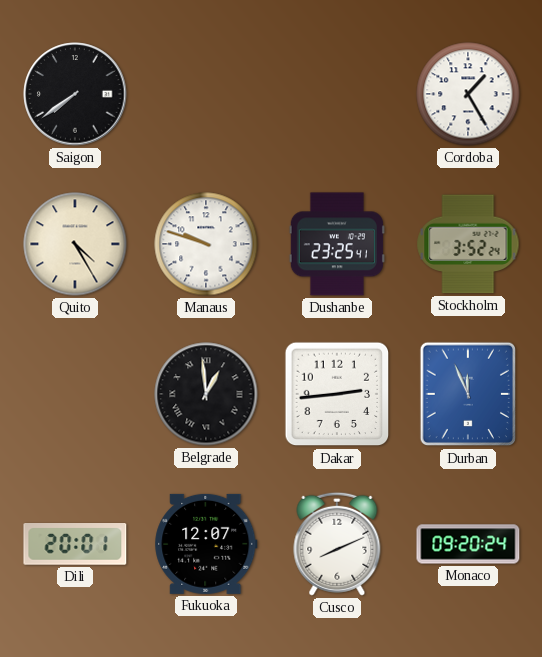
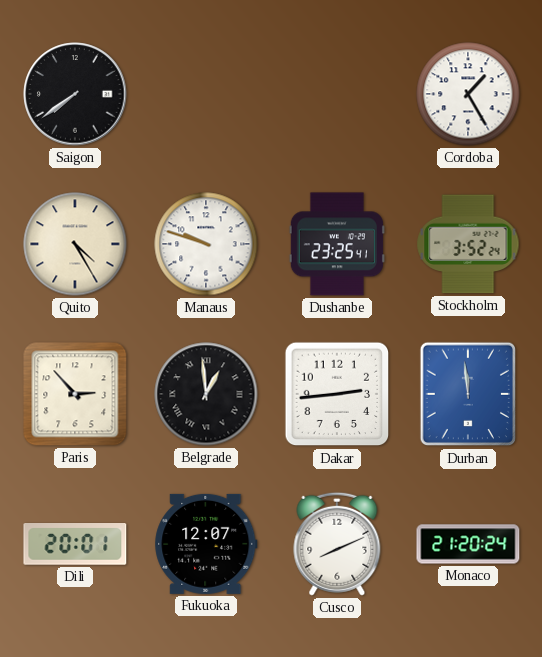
Paris: none -> 2:53 (75, 394)
Durban: 11:56 -> 11:59 (467, 394)
Monaco: 09:20 -> 21:20 (468, 544)
